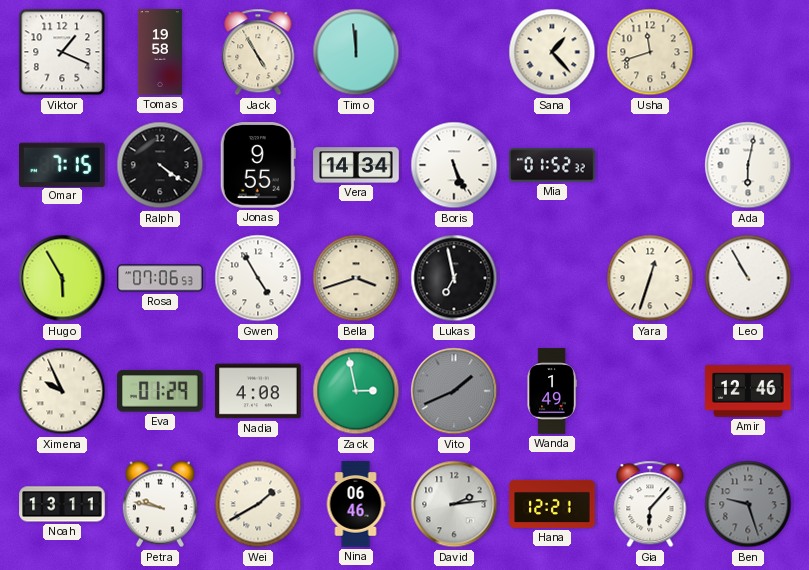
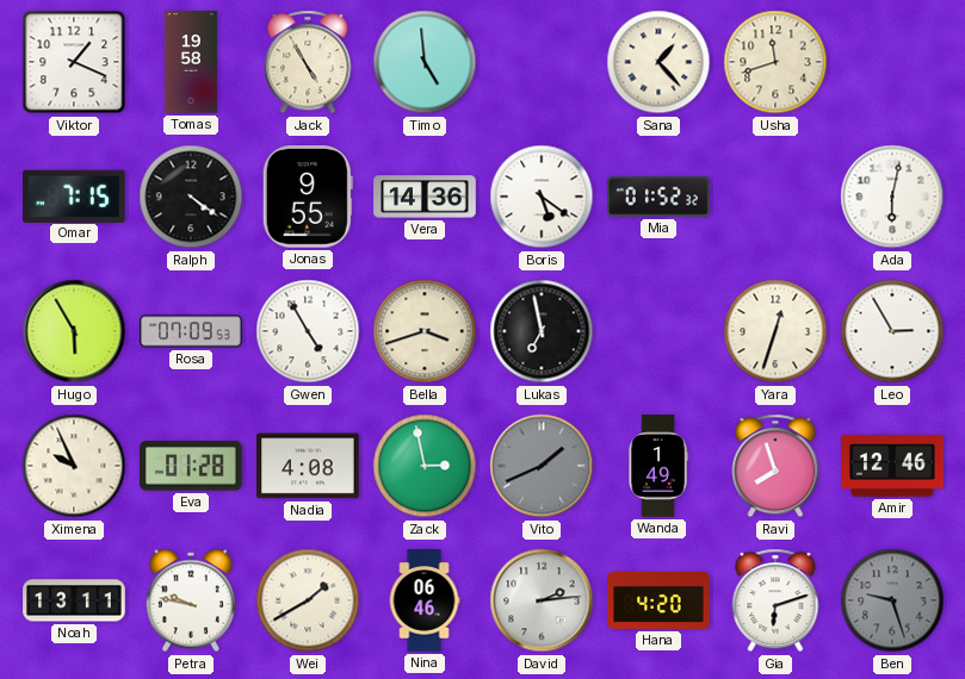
Timo: 11:59 -> 4:59 (425, 62)
Vera: 14:34 -> 14:36 (425, 197)
Boris: 5:26 -> 5:21 (542, 197)
Rosa: 07:06 -> 07:09 (191, 331)
Leo: 10:55 -> 2:55 (892, 331)
Eva: 01:29 -> 01:28 (192, 466)
Ravi: none -> 7:57 (775, 466)
Hana: 12:21 -> 4:20 (658, 600)
Gia: 6:07 -> 6:12 (775, 600)
